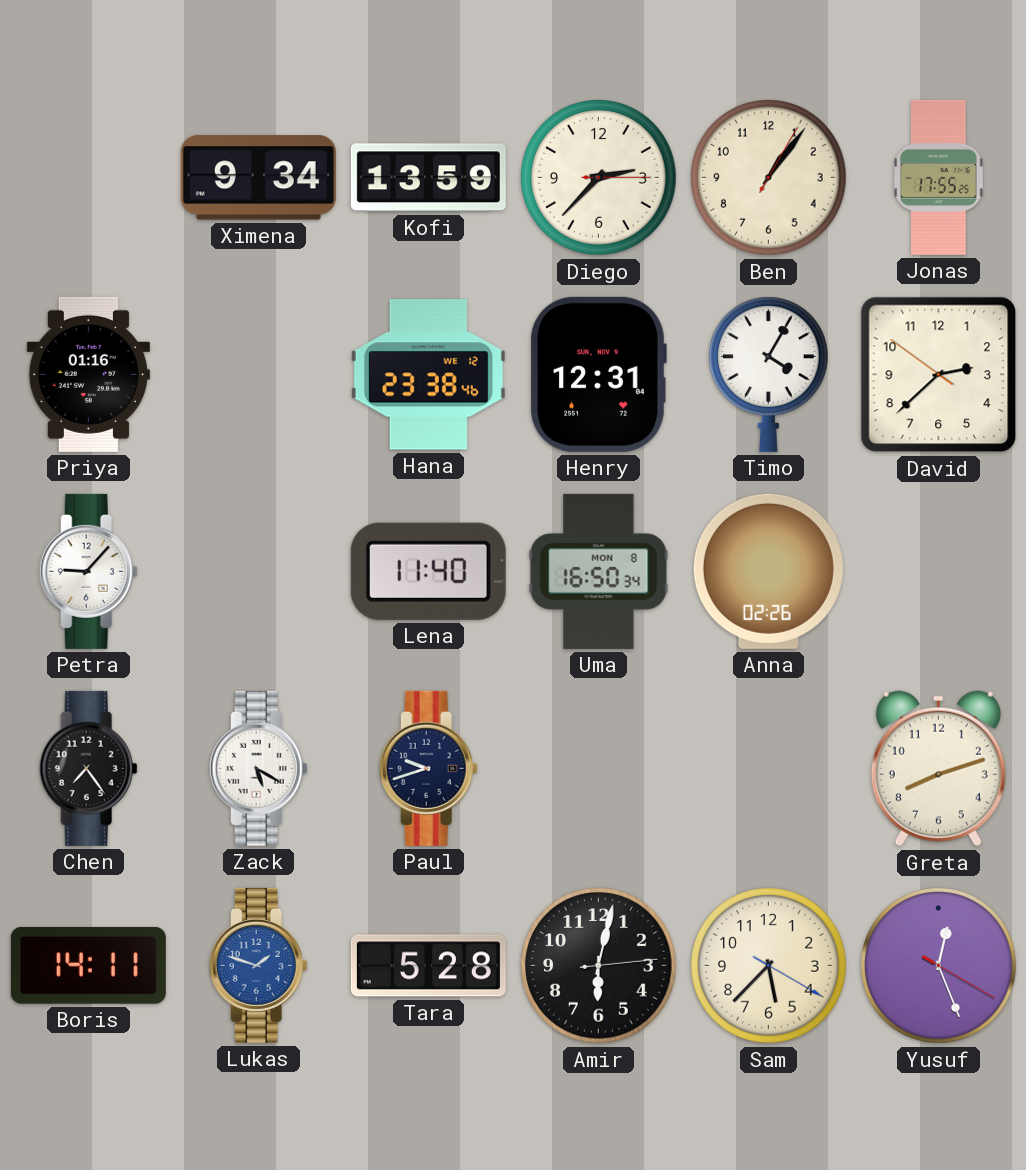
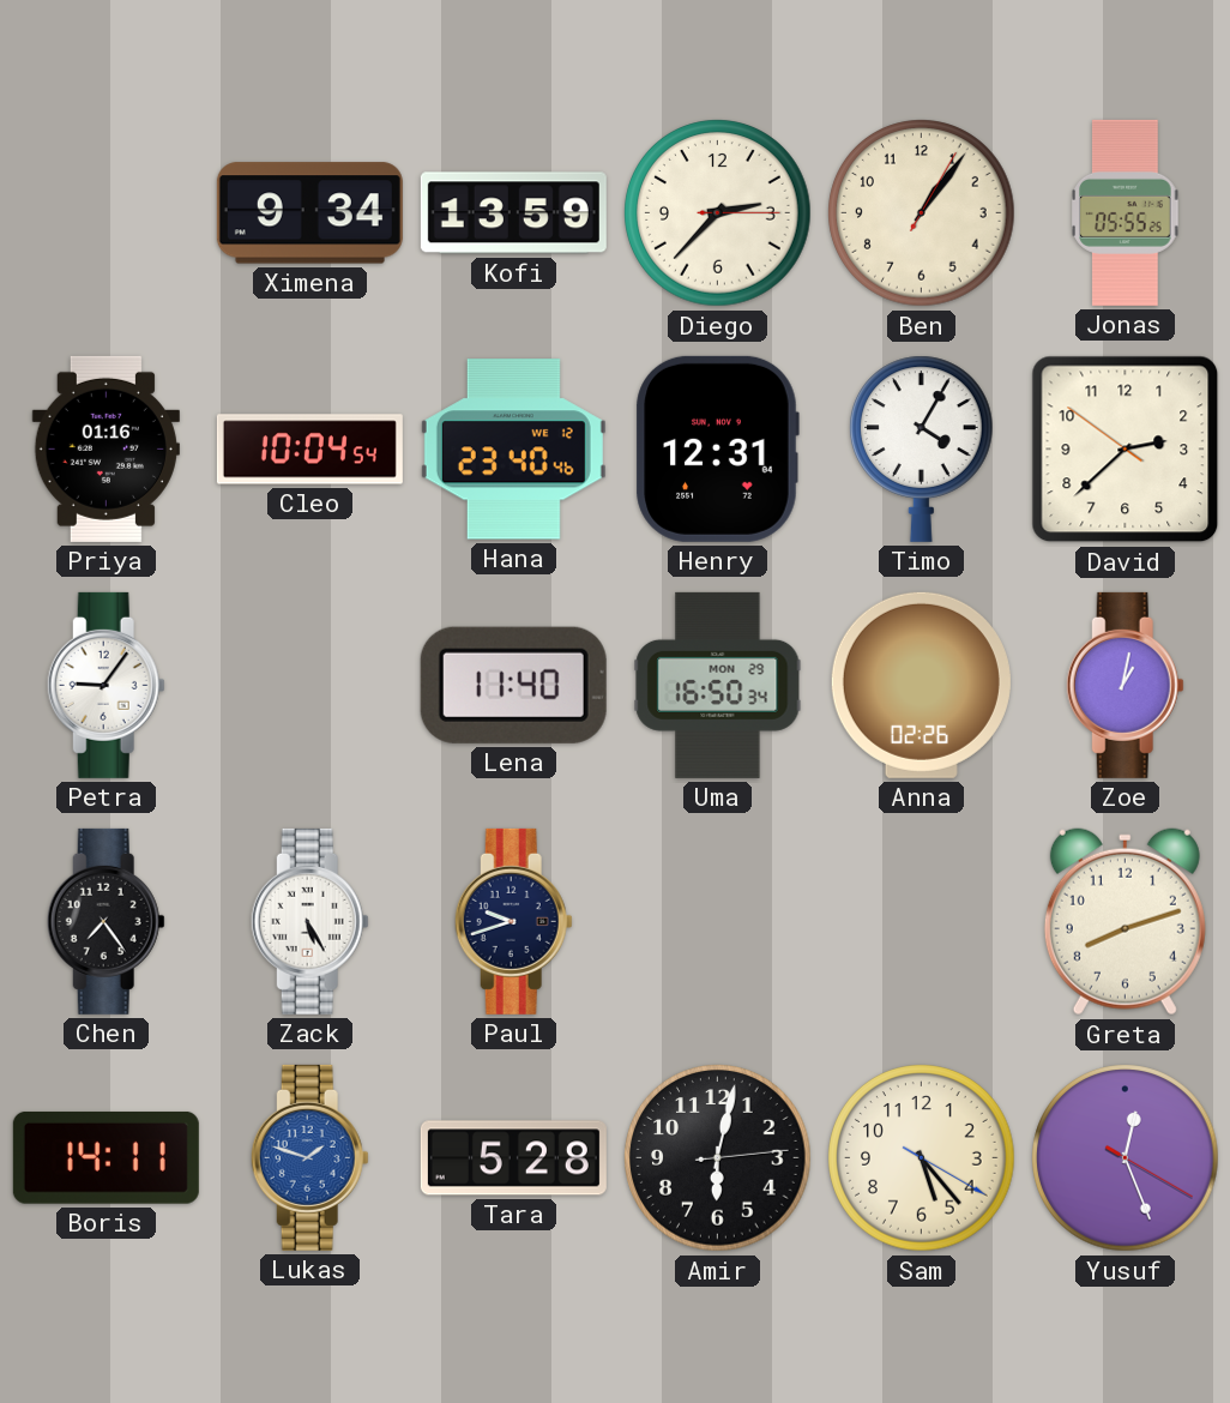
Jonas: 17:55 -> 05:55 (1126, 212)
Cleo: none -> 10:04 (309, 450)
Hana: 23:38 -> 23:40 (513, 450)
Petra: 9:07 -> 9:06 (105, 685)
Uma date: MON 8 -> MON 29 (718, 685)
Zoe: none -> 1:02 (1125, 685)
Zack: 5:20 -> 5:25 (309, 921)
Sam: 5:37 -> 5:23 (922, 1158)
